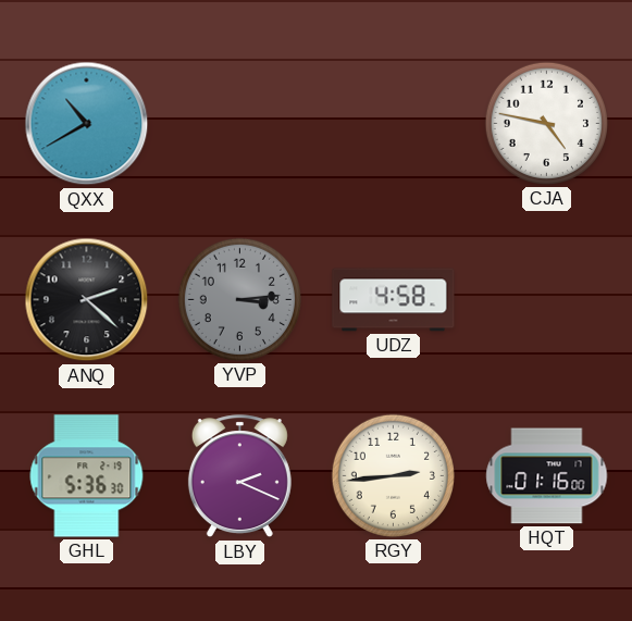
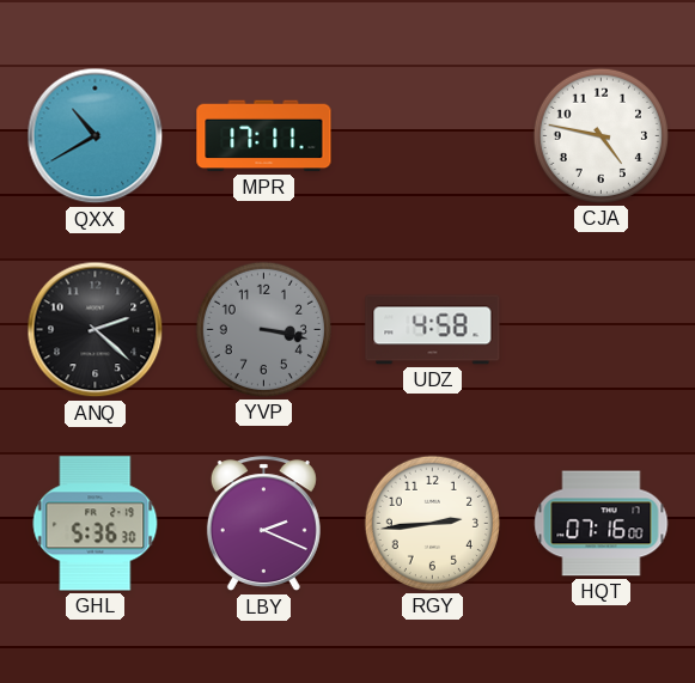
MPR: none -> 17:11 (264, 136)
YVP: 3:14 -> 3:17 (263, 329)
HQT: 01:16 -> 07:16 (602, 524)
